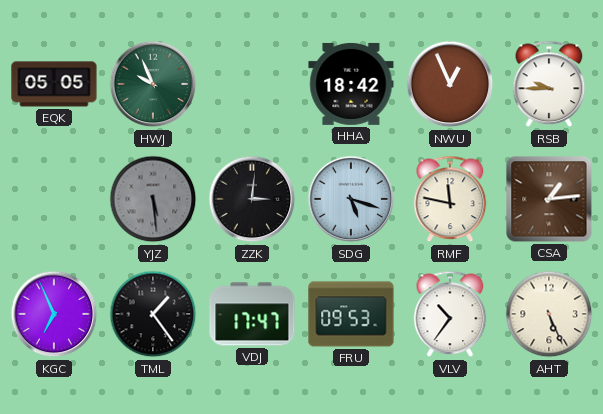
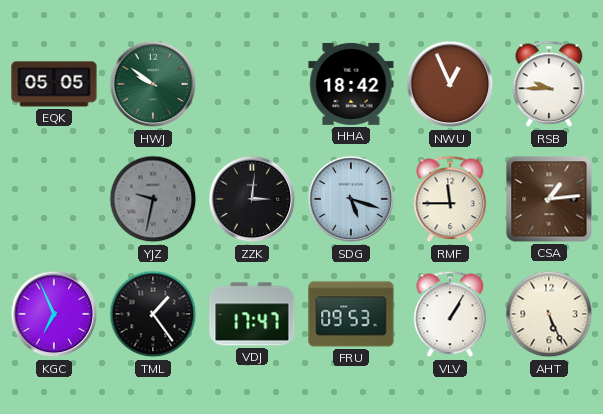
HWJ: 9:56 -> 9:51 (153, 84)
YJZ: 5:29 -> 9:32 (153, 199)
RMF: 11:47 -> 11:45 (450, 199)
VLV: 10:36 -> 1:05 (450, 314)
